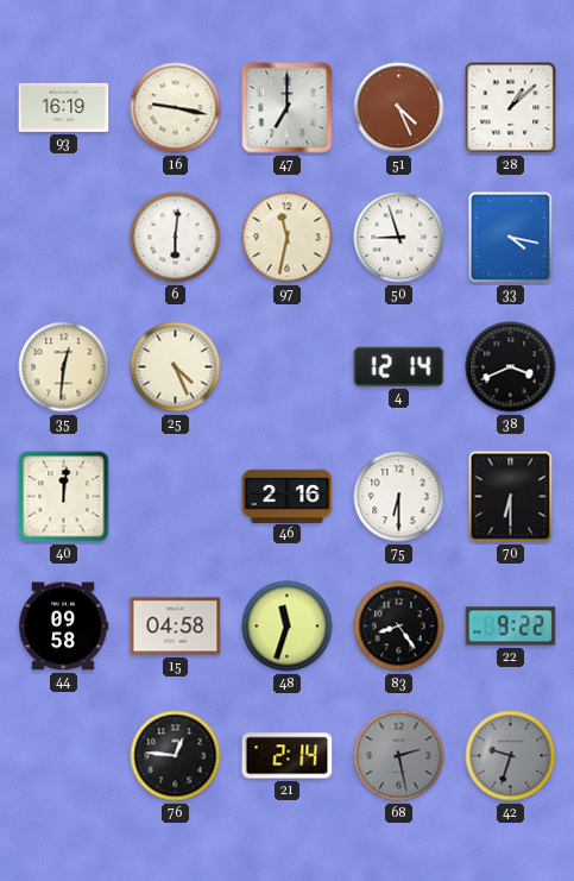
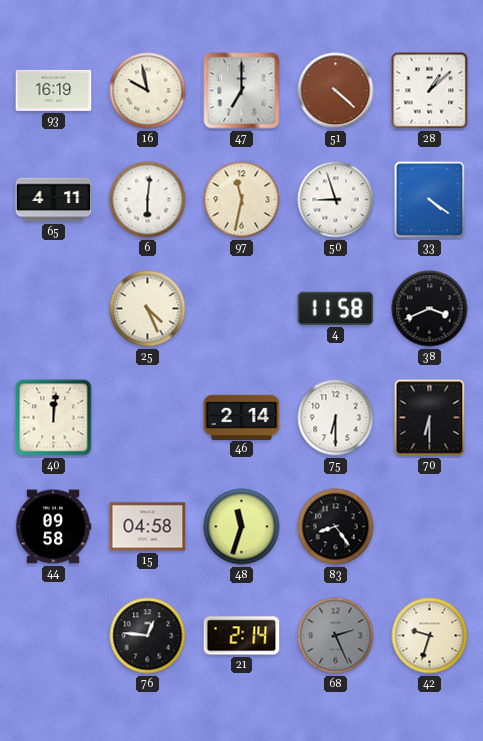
16: 9:17 -> 9:58 (148, 91)
51: 4:26 -> 4:22 (336, 91)
65: none -> 4:11 (54, 200)
33: 4:17 -> 4:21 (430, 200)
35: 12:31 -> none (64, 367)
4: 12:14 -> 11:58 (336, 308)
46: 2:16 -> 2:14 (242, 417)
22: 9:22 -> none (511, 627)
68: 2:28 -> 2:26 (336, 636)
42 dial: grey -> cream (430, 636)
